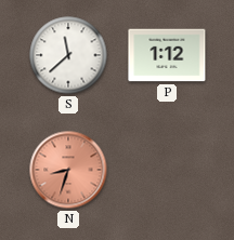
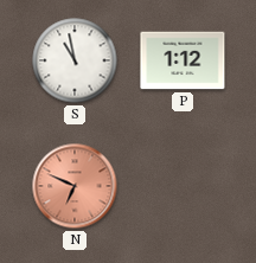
S: 11:38 -> 10:58 (75, 60)
N: 8:33 -> 6:49 (75, 186)
